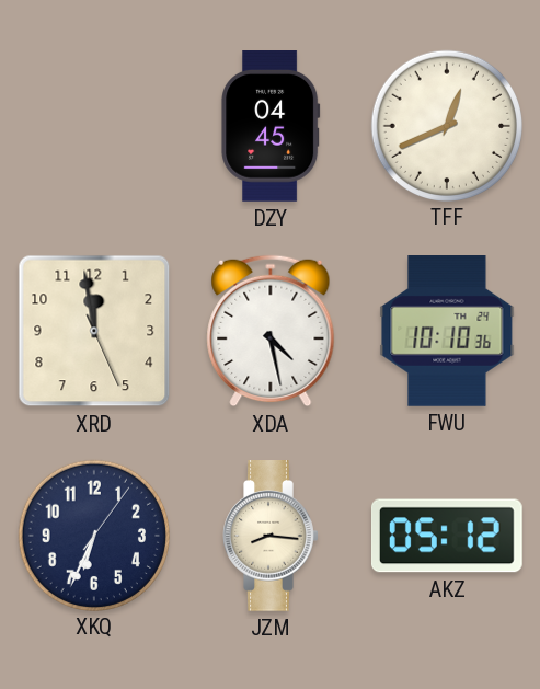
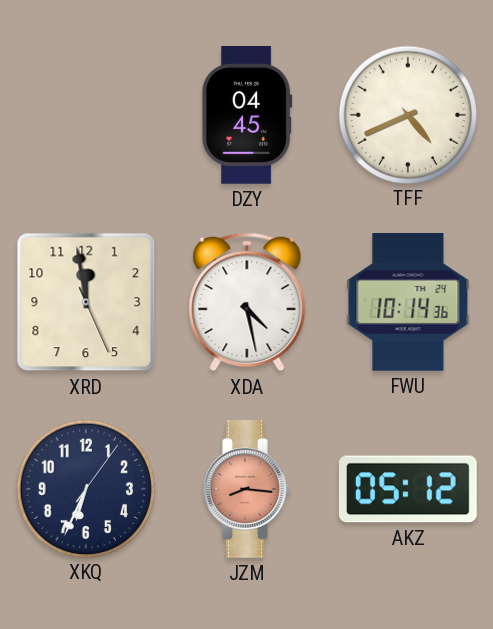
TFF: 12:41 -> 4:41 (407, 114)
FWU: 10:10 -> 10:14 (408, 303)
JZM dial: cream -> salmon (247, 490)
